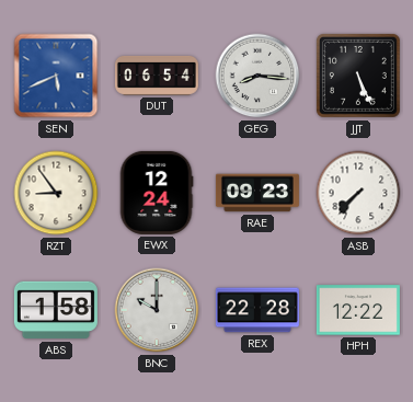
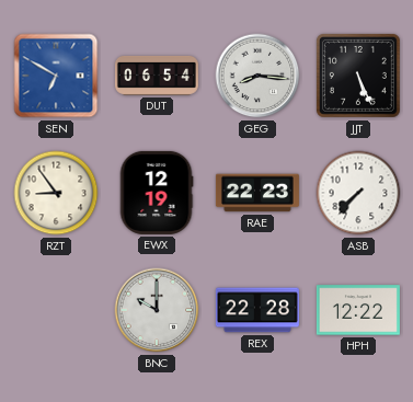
SEN: 5:41 -> 6:50 (56, 76)
EWX: 12:24 -> 12:19 (157, 193)
RAE: 09:23 -> 22:23 (257, 193)
ABS: 1:58 -> none (56, 310)
